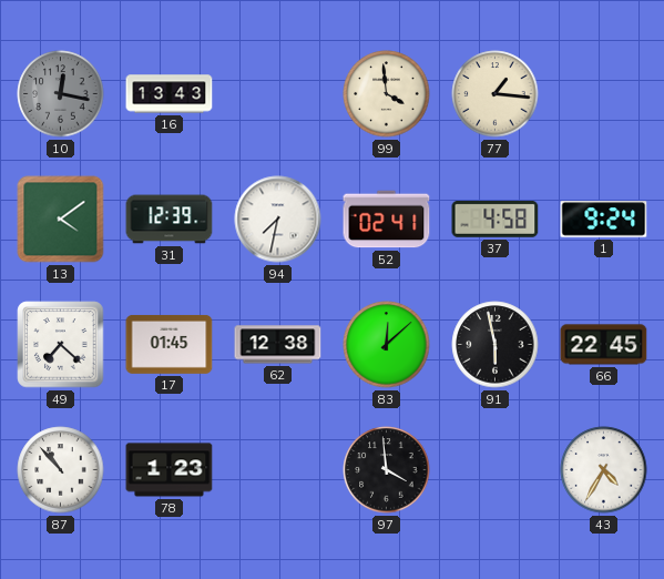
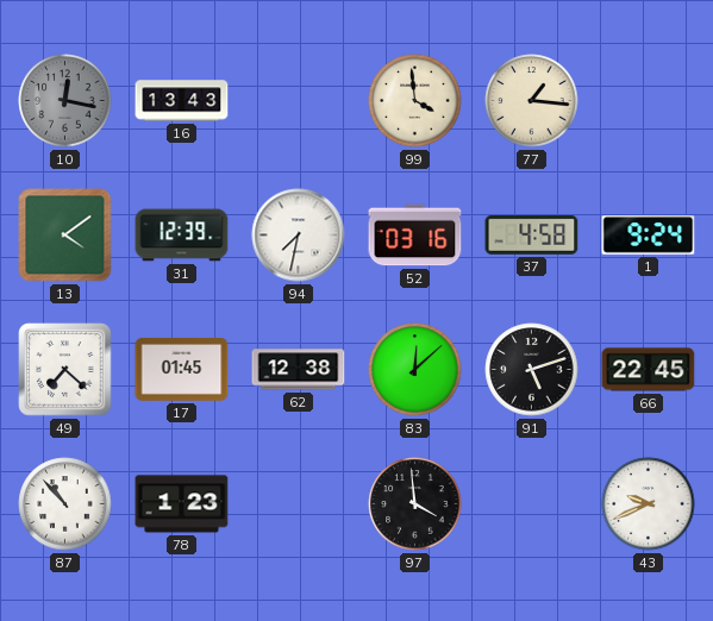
52: 02:41 -> 03:16 (415, 236)
91: 5:58 -> 5:12 (532, 370)
43: 4:35 -> 9:41 (649, 504)
